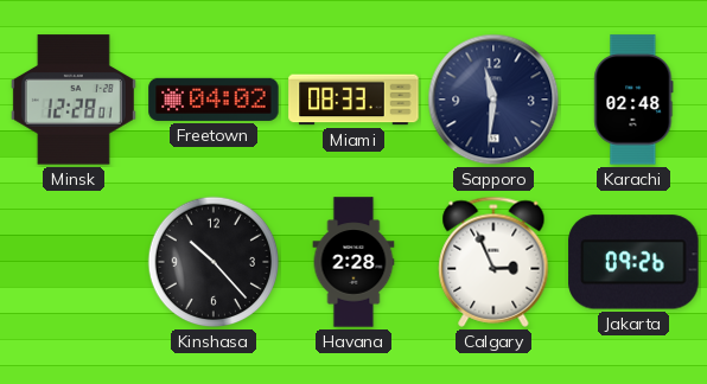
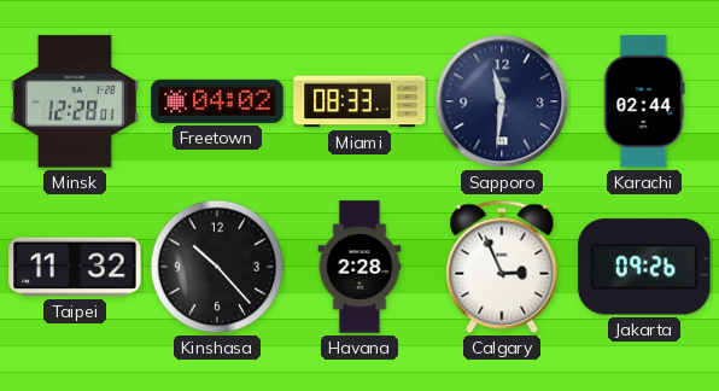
Karachi: 02:48 -> 02:44 (644, 101)
Taipei: none -> 11:32 (75, 267)
